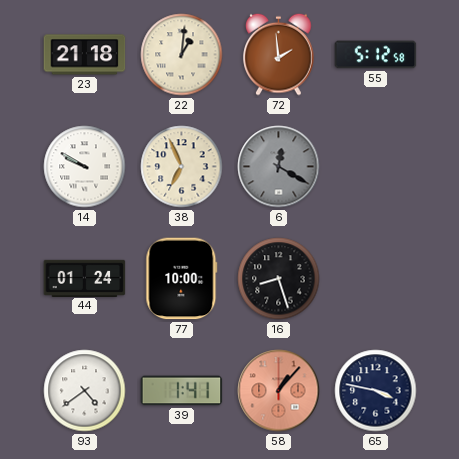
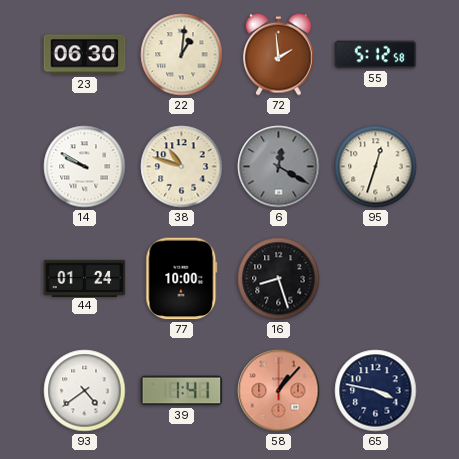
23: 21:18 -> 06:30 (85, 55)
38: 6:56 -> 10:48 (182, 167)
95: none -> 12:33 (376, 167)
